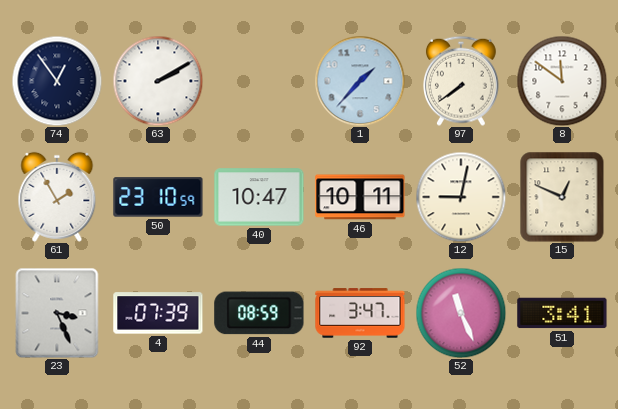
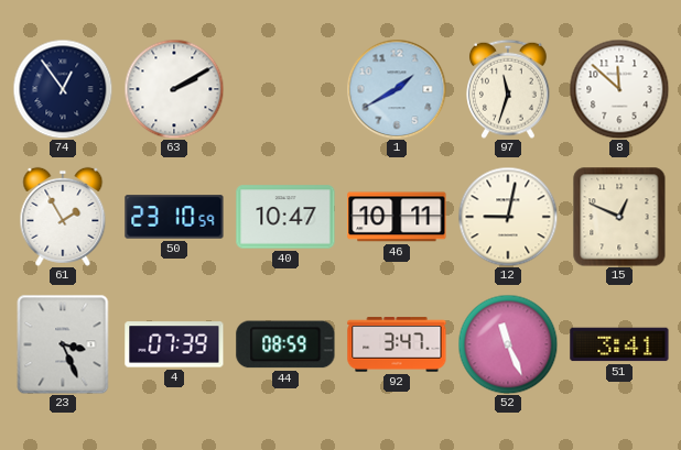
1: 1:37 -> 1:40 (397, 89)
97: 7:39 -> 11:33 (509, 89)
8: 11:51 -> 11:52 (619, 89)
